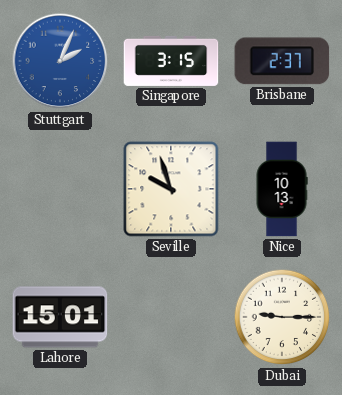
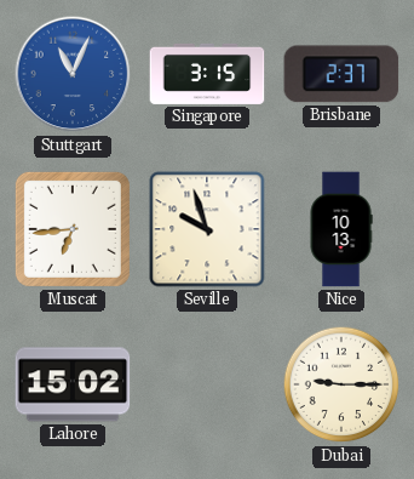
Stuttgart: 2:04 -> 11:04 (73, 74)
Muscat: none -> 6:44 (73, 229)
Lahore: 15:01 -> 15:02 (73, 384)
